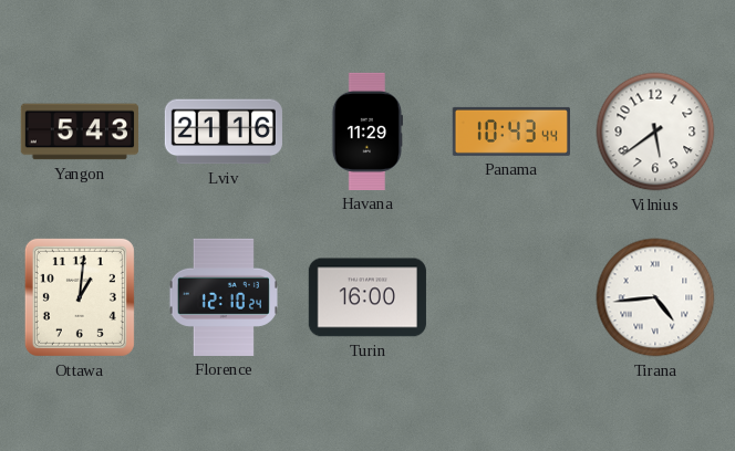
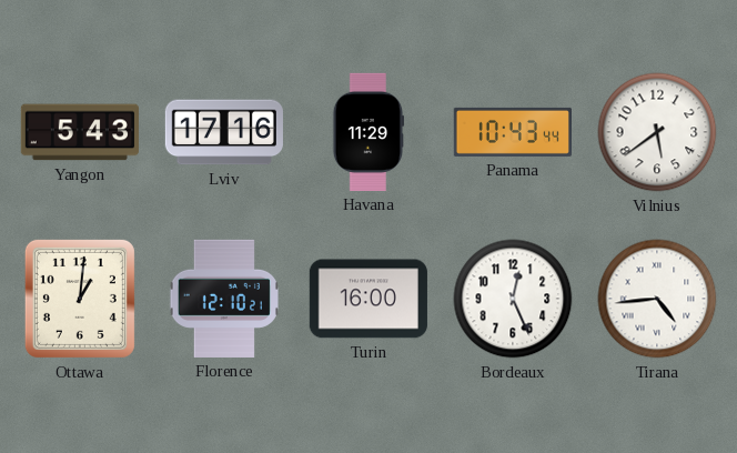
Lviv: 21:16 -> 17:16 (224, 132)
Florence: 12:10:24 -> 12:10:21 (223, 299)
Bordeaux: none -> 12:26 (513, 299)
